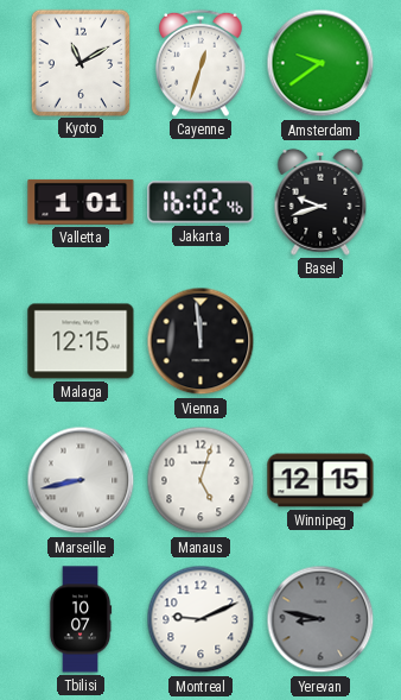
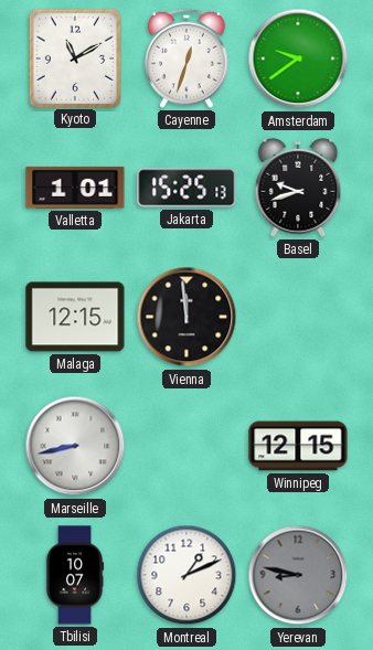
Jakarta: 16:02 -> 15:25 (186, 188)
Manaus: 5:03 -> none (200, 480)
Montreal: 9:11 -> 1:11 (186, 575)
